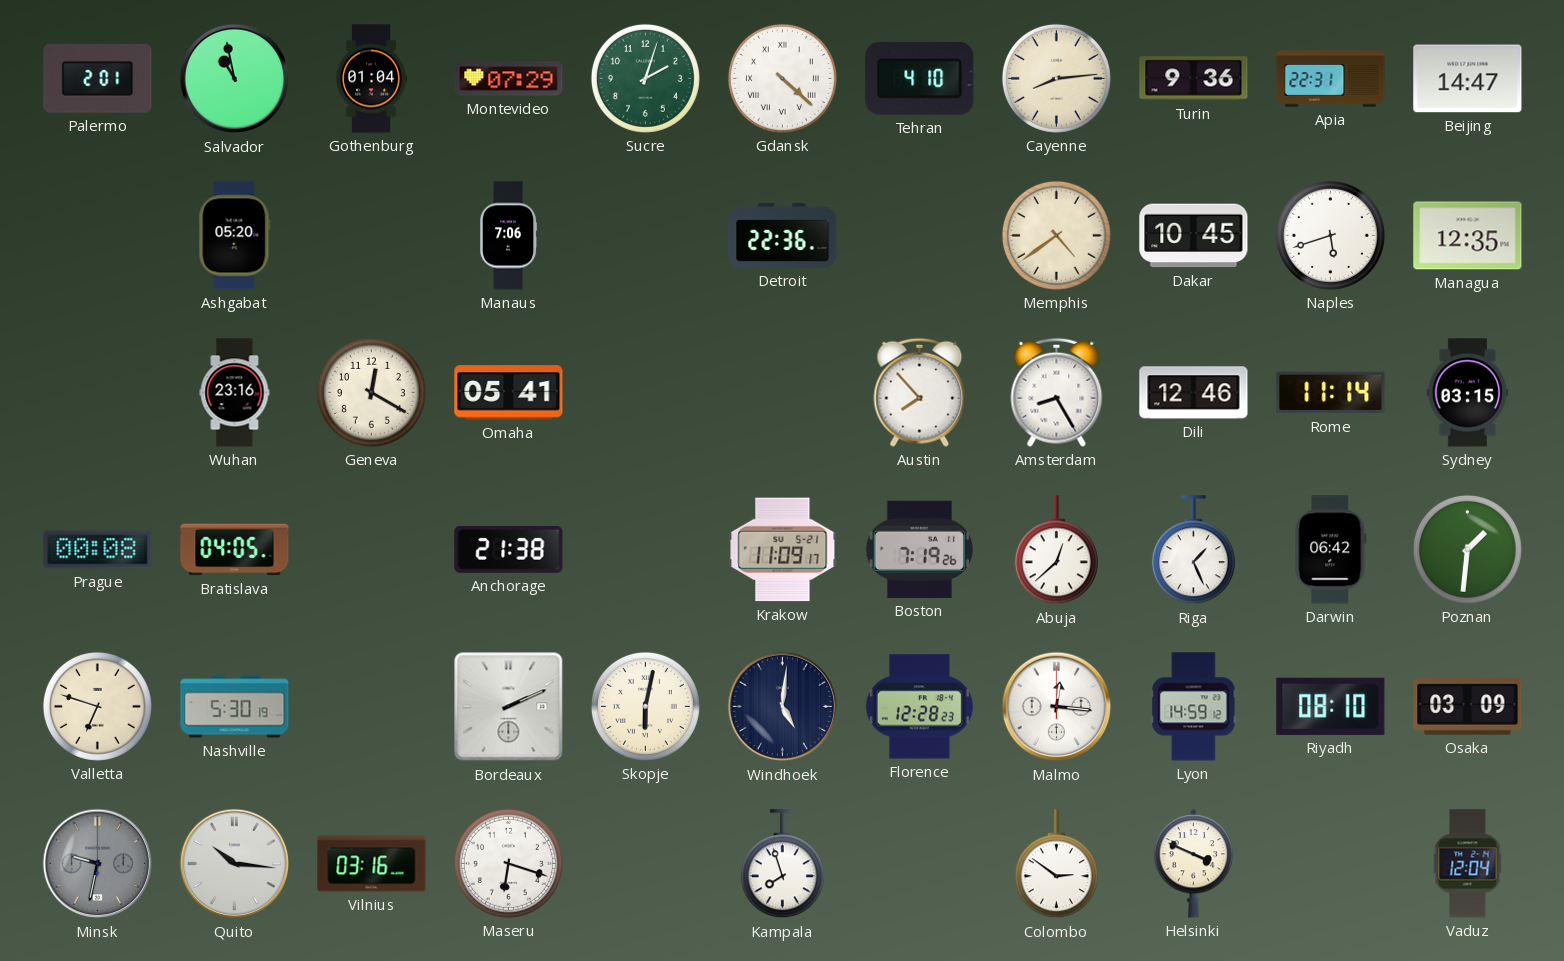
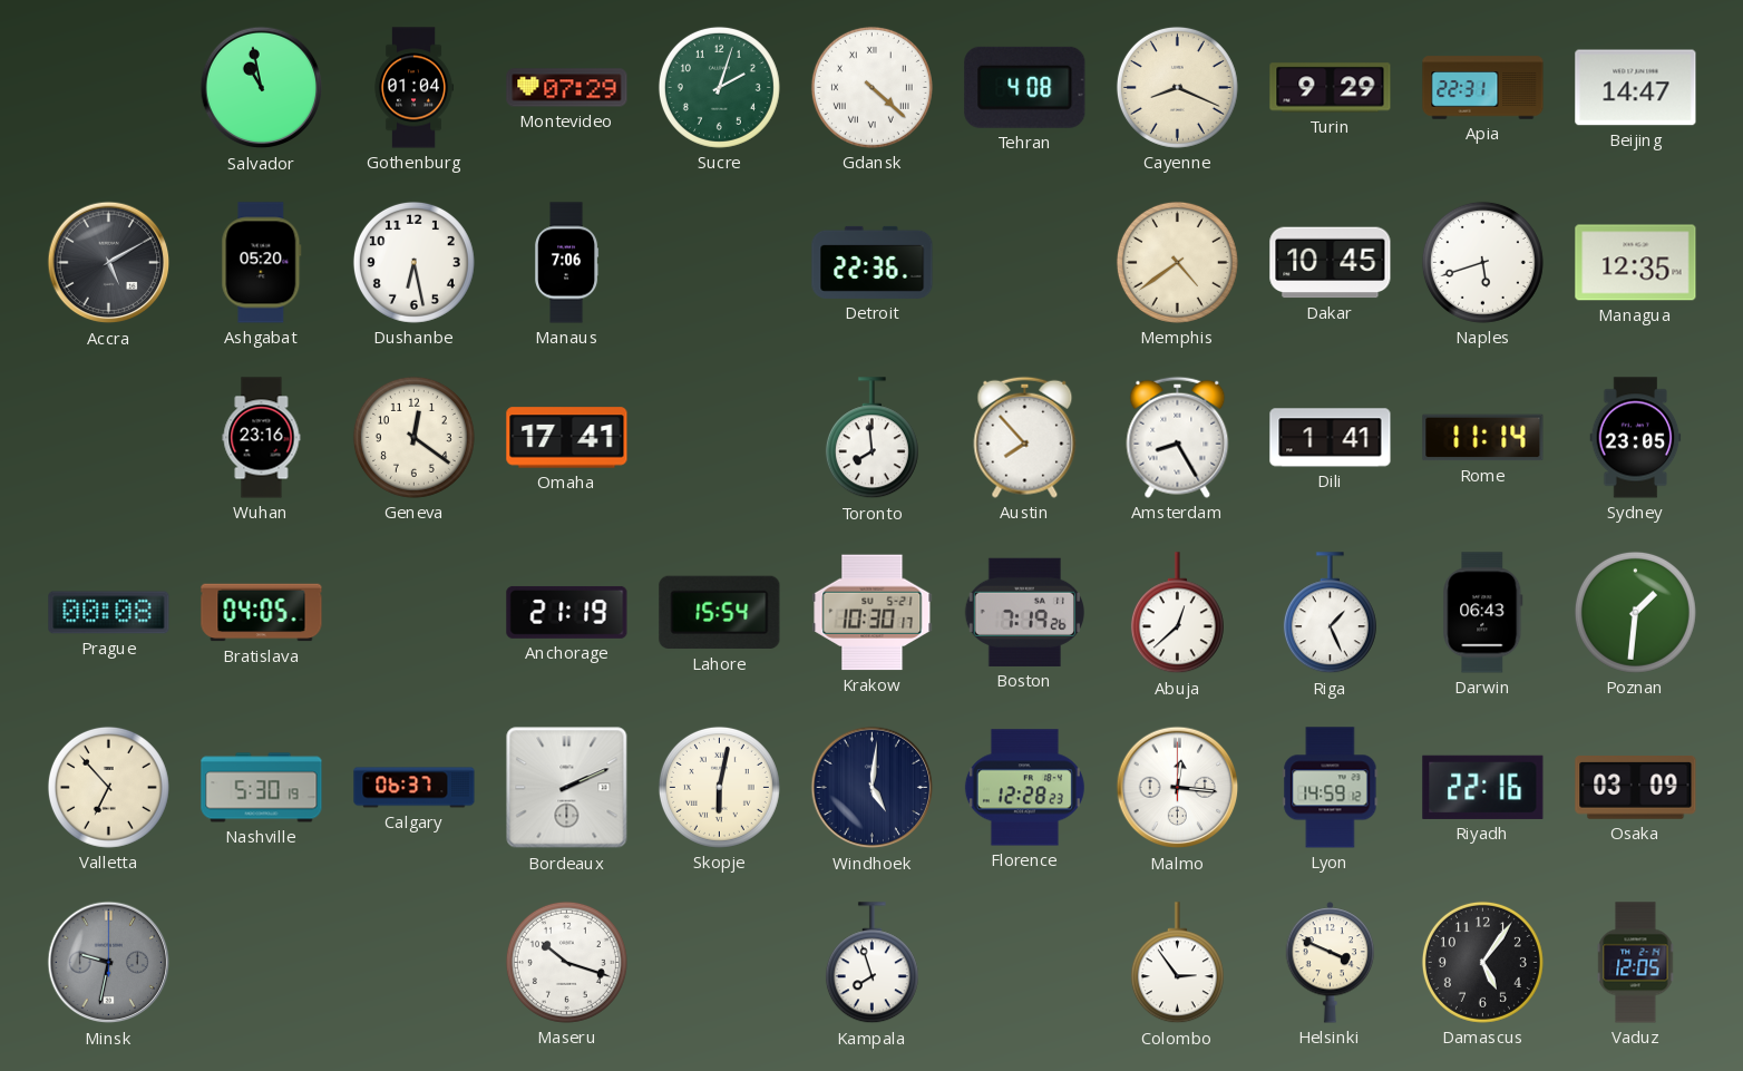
Palermo: 2:01 -> none (98, 78)
Tehran: 4:10 -> 4:08 (1025, 87)
Cayenne: 8:14 -> 8:19 (1177, 87)
Turin: 9:36 -> 9:29 (1331, 88)
Accra: none -> 5:10 (109, 263)
Dushanbe: none -> 6:28 (413, 262)
Geneva: 12:20 -> 12:21 (413, 437)
Omaha: 05:41 -> 17:41 (567, 438)
Toronto: none -> 7:59 (871, 438)
Dili: 12:46 -> 1:41 (1331, 438)
Sydney: 03:15 -> 23:05 (1636, 438)
Anchorage: 21:38 -> 21:19 (567, 612)
Lahore: none -> 15:54 (720, 613)
Krakow: 11:09 -> 10:30 (873, 613)
Darwin: 06:42 -> 06:43 (1483, 613)
Valletta: 6:48 -> 6:53 (108, 787)
Calgary: none -> 06:37 (415, 788)
Riyadh: 08:10 -> 22:16 (1483, 787)
Quito: 10:16 -> none (235, 864)
Vilnius: 03:16 -> none (372, 864)
Maseru: 6:18 -> 10:18 (566, 962)
Colombo: 2:51 -> 2:54 (1177, 963)
Damascus: none -> 5:06 (1482, 962)
Vaduz: 12:04 -> 12:05 (1636, 963)
